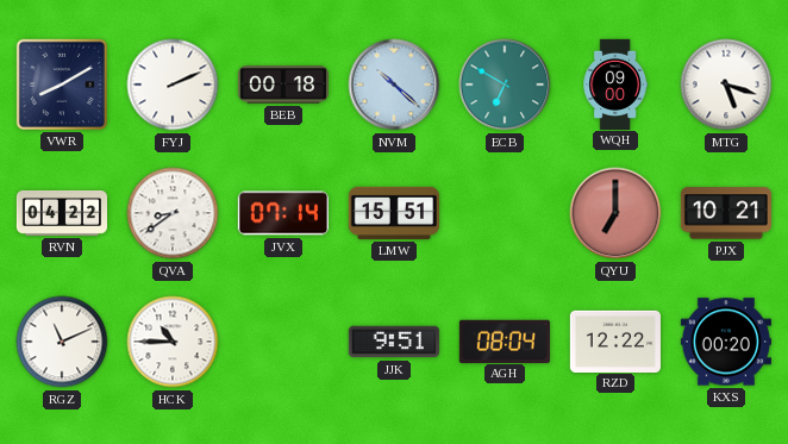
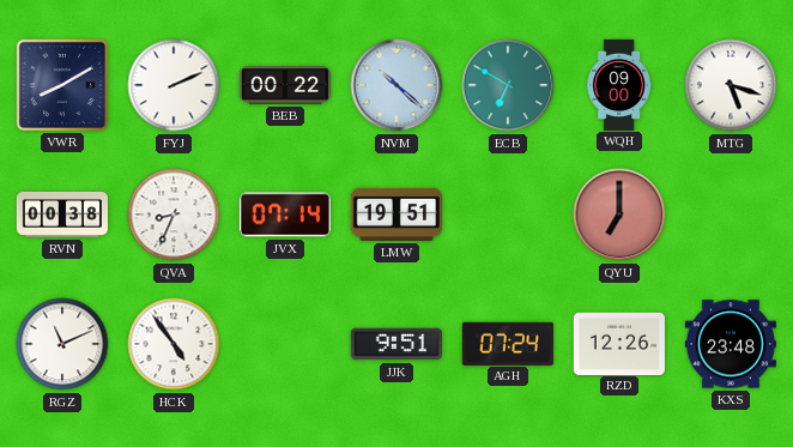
BEB: 00:18 -> 00:22 (284, 85)
RVN: 04:22 -> 00:38 (61, 215)
QVA: 8:39 -> 8:34 (174, 215)
LMW: 15:51 -> 19:51 (396, 215)
PJX: 10:21 -> none (726, 213)
HCK: 10:45 -> 4:54 (174, 344)
AGH: 08:04 -> 07:24 (508, 343)
RZD: 12:22 -> 12:26 (619, 343)
KXS: 00:20 -> 23:48 (731, 344)
